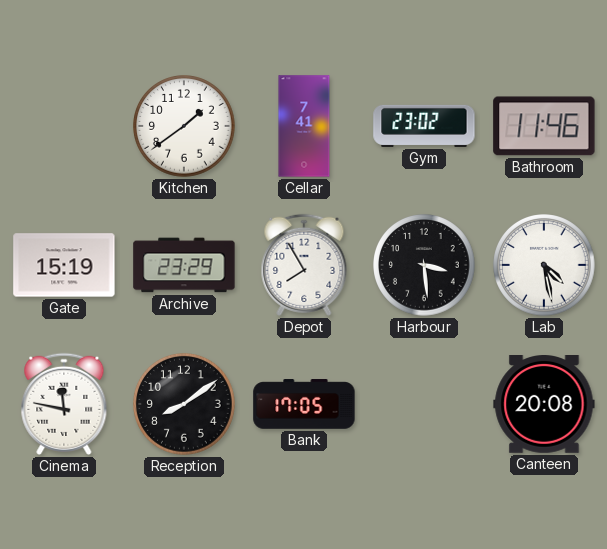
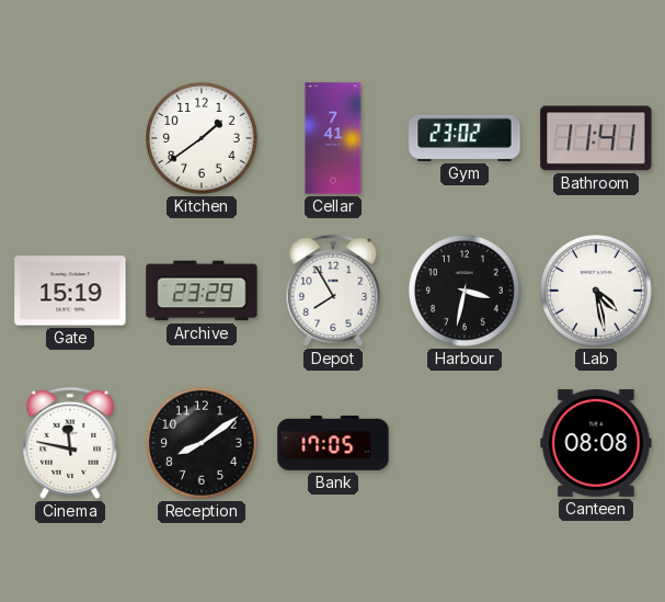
Bathroom: 11:46 -> 11:41 (596, 138)
Harbour: 3:29 -> 3:32 (465, 291)
Canteen: 20:08 -> 08:08 (596, 444)
